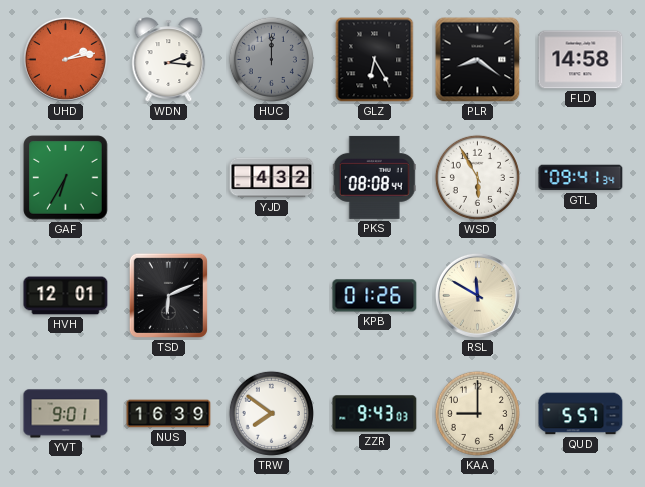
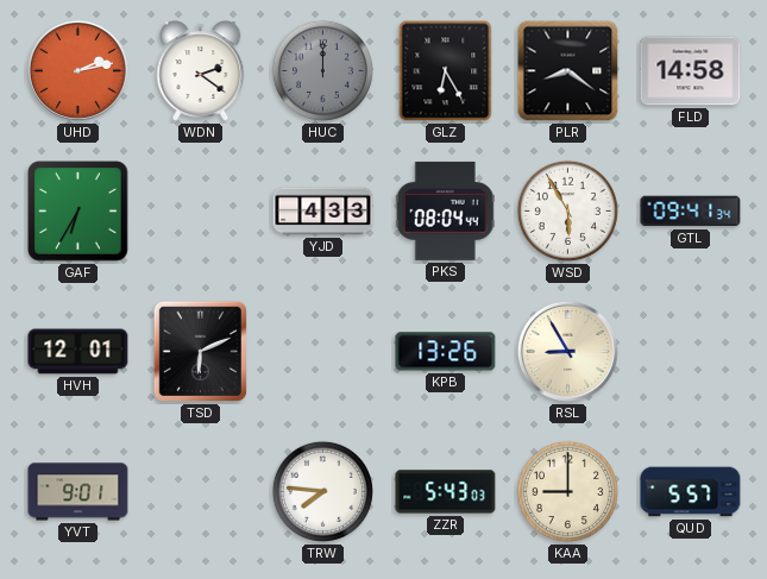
WDN: 2:16 -> 2:21 (201, 71)
YJD: 4:32 -> 4:33 (323, 212)
PKS: 08:08 -> 08:04 (445, 210)
KPB: 01:26 -> 13:26 (446, 352)
RSL: 11:50 -> 8:55 (567, 351)
NUS: 16:39 -> none (169, 414)
TRW: 7:51 -> 7:46 (322, 491)
ZZR: 9:43 -> 5:43 (446, 492)
